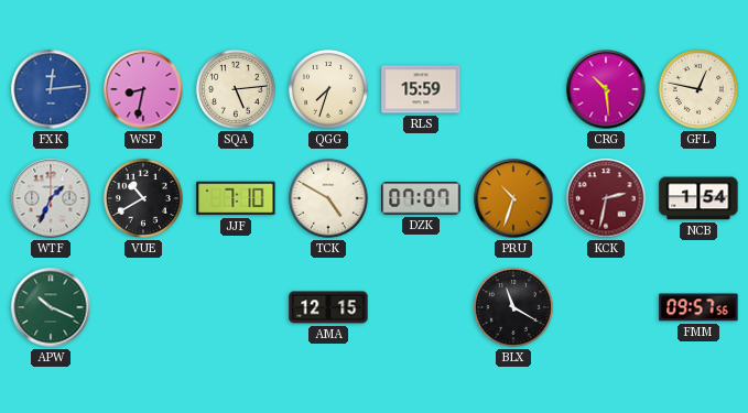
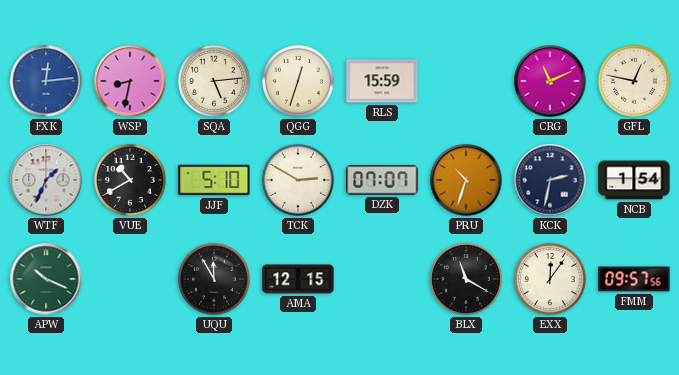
QGG: 7:33 -> 12:33 (298, 81)
CRG: 10:29 -> 11:11 (550, 81)
JJF: 7:10 -> 5:10 (214, 180)
TCK: 4:50 -> 2:50 (298, 180)
KCK dial: burgundy -> navy (550, 180)
UQU: none -> 11:55 (214, 279)
EXX: none -> 12:06 (550, 279)
